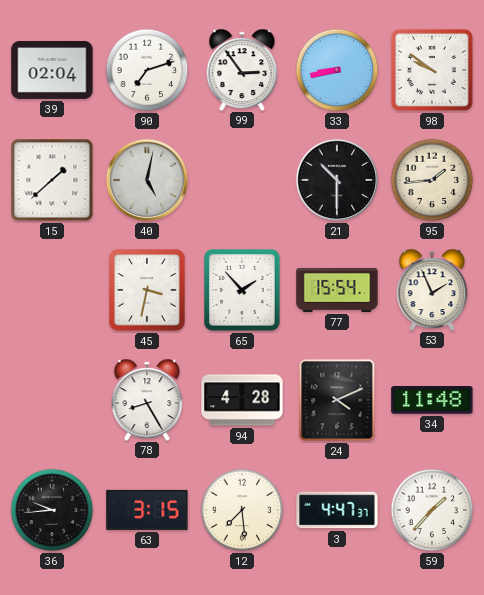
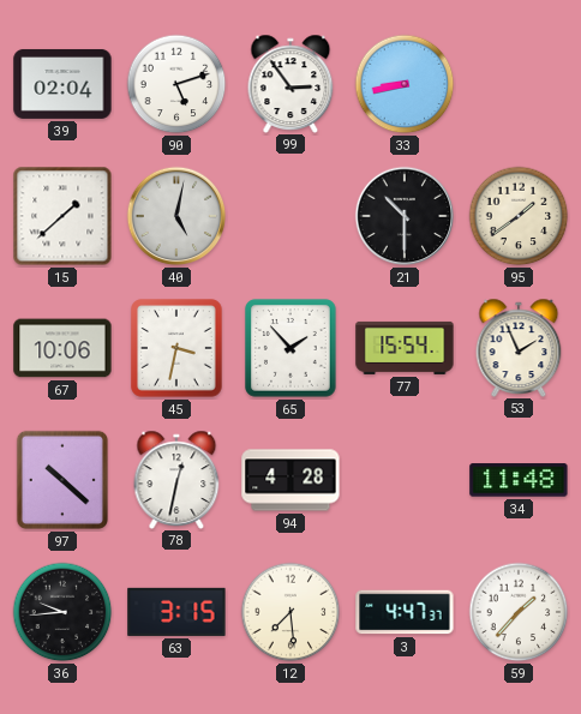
90: 7:12 -> 5:12 (176, 84)
98: 9:51 -> none (432, 70)
95: 1:44 -> 1:39 (519, 216)
67: none -> 10:06 (62, 348)
97: none -> 10:22 (62, 480)
78: 8:25 -> 12:32 (176, 479)
24: 4:11 -> none (337, 400)
